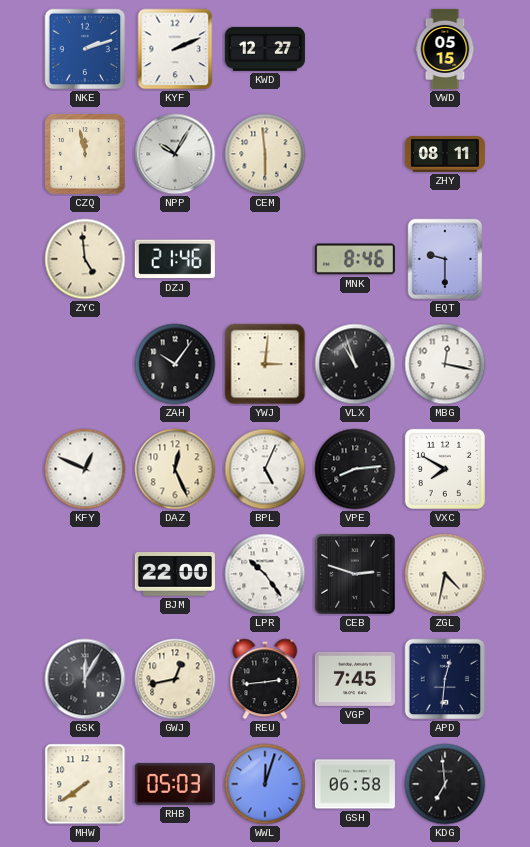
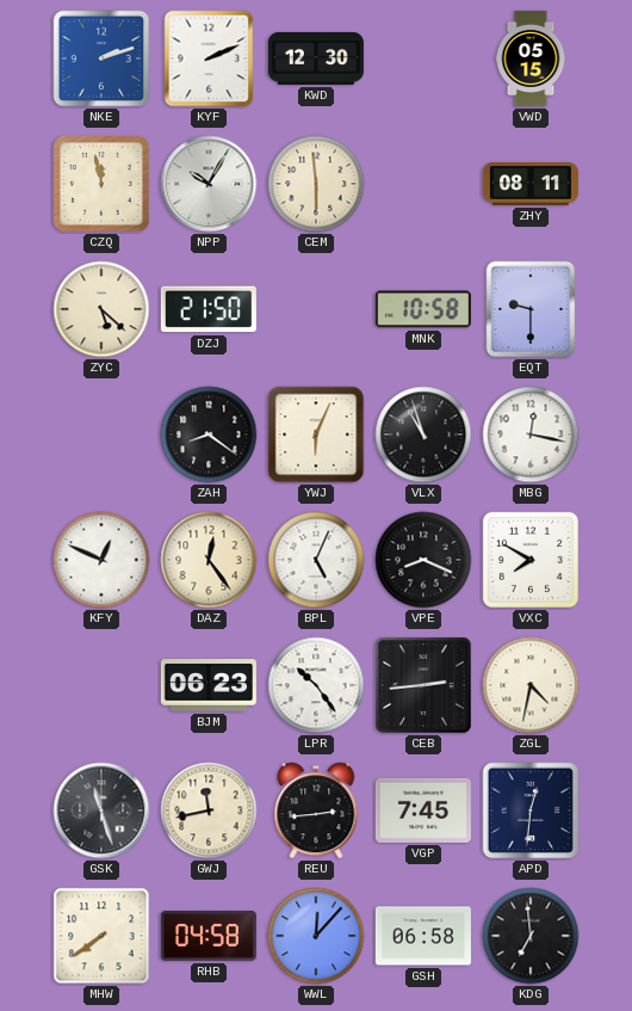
KWD: 12:27 -> 12:30 (316, 58)
ZYC: 4:59 -> 5:22 (101, 309)
DZJ: 21:46 -> 21:50 (209, 309)
MNK: 8:46 -> 10:58 (423, 309)
ZAH: 10:06 -> 8:21 (209, 434)
YWJ: 3:01 -> 6:04 (316, 434)
DAZ: 12:26 -> 12:24 (209, 560)
VPE: 8:14 -> 8:19 (423, 560)
BJM: 22:00 -> 06:23 (209, 685)
CEB: 2:48 -> 2:44 (423, 685)
GSK: 12:05 -> 11:27 (101, 810)
GWJ: 12:43 -> 11:43 (209, 810)
RHB: 05:03 -> 04:58 (209, 936)
WWL: 12:03 -> 12:07 (316, 936)
